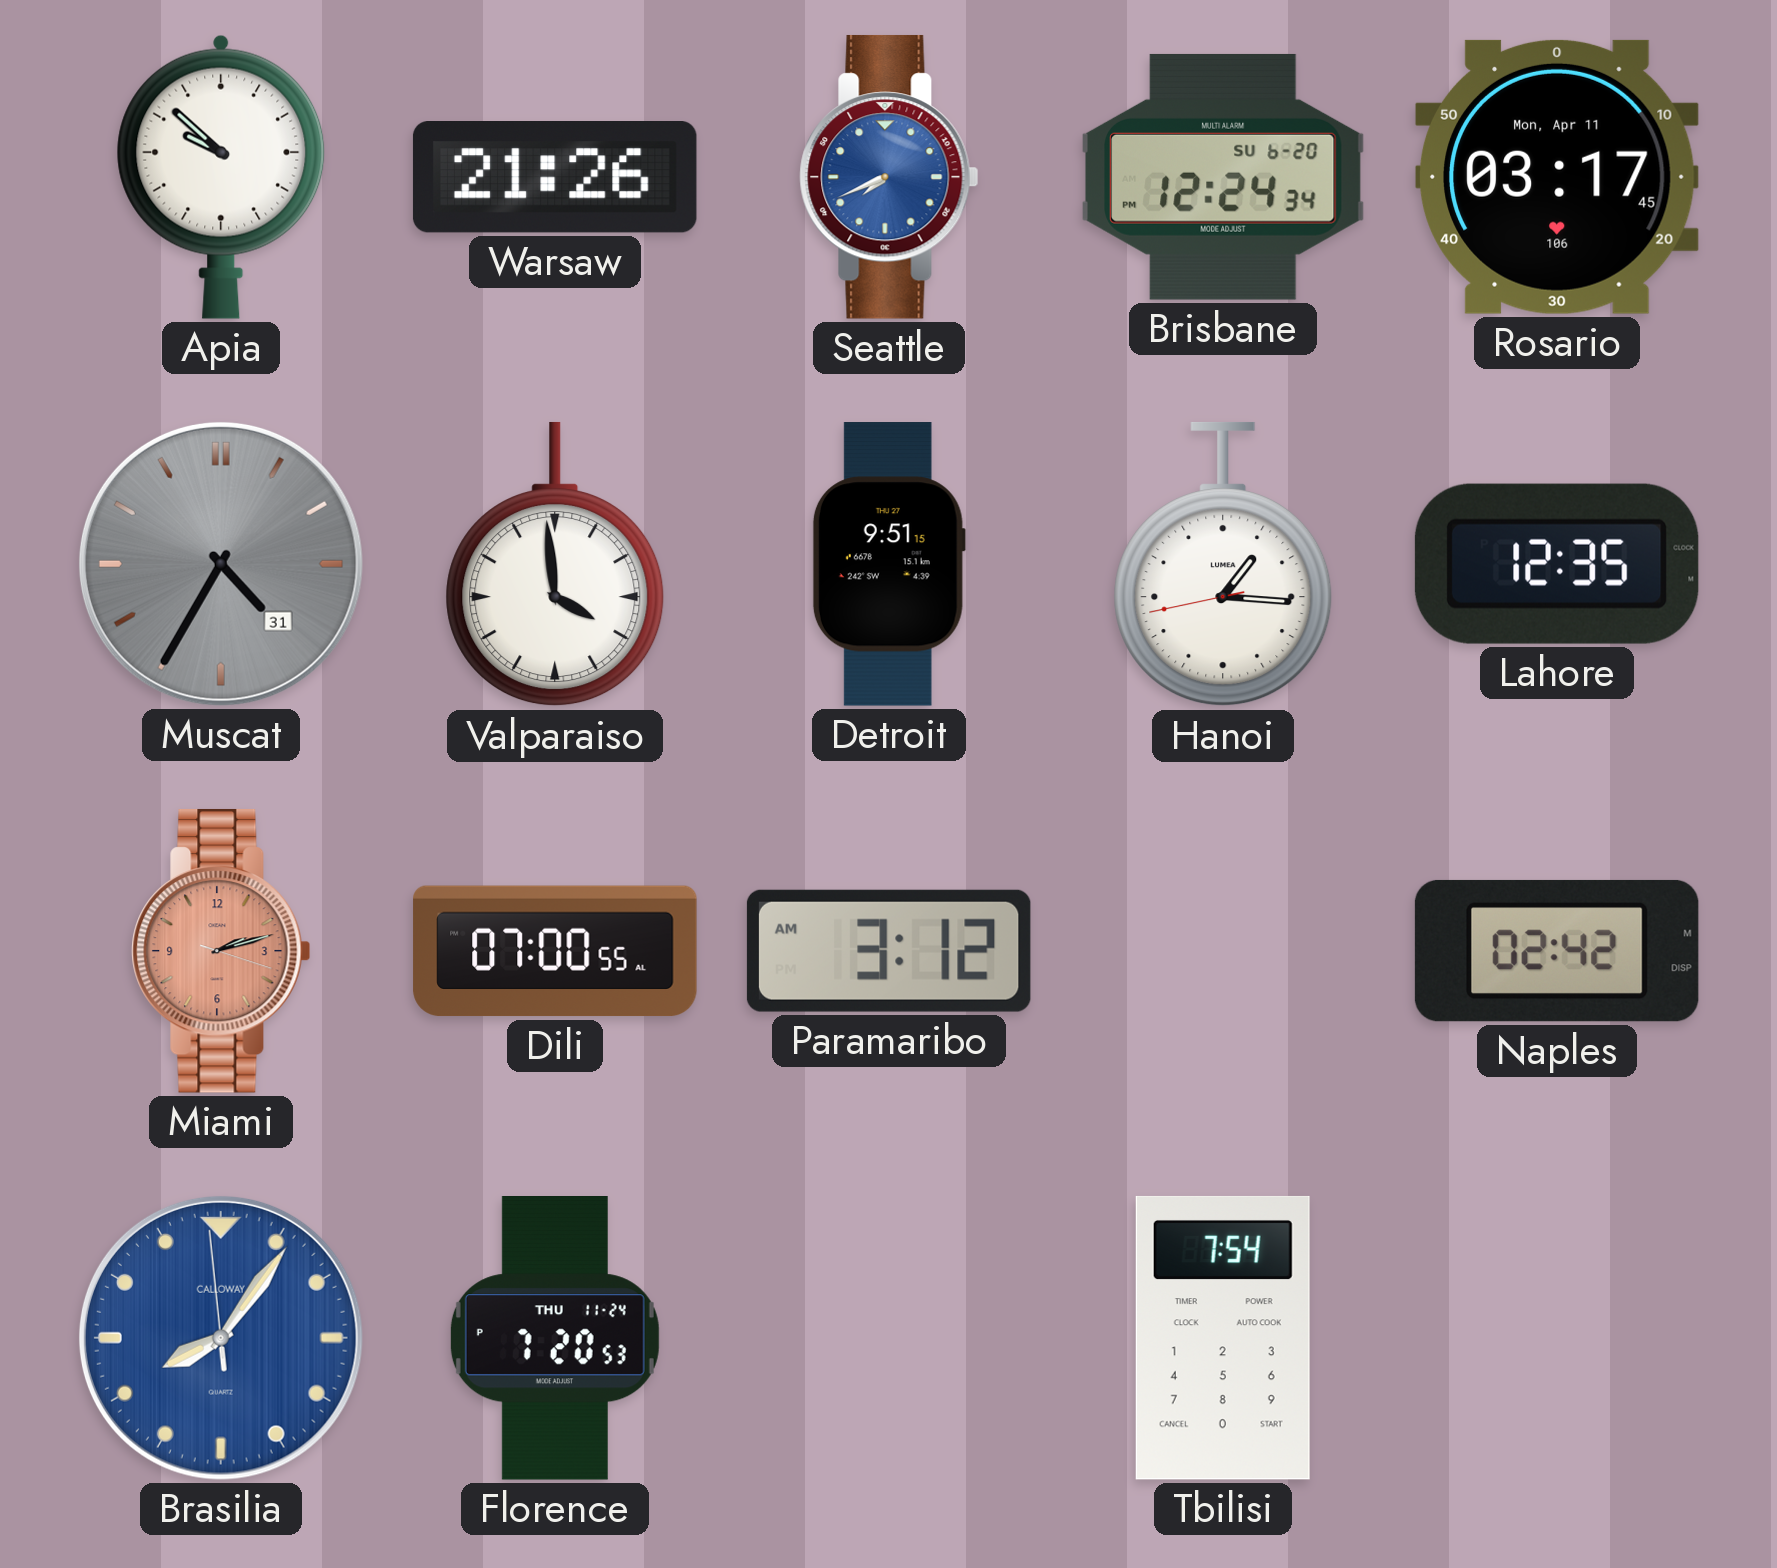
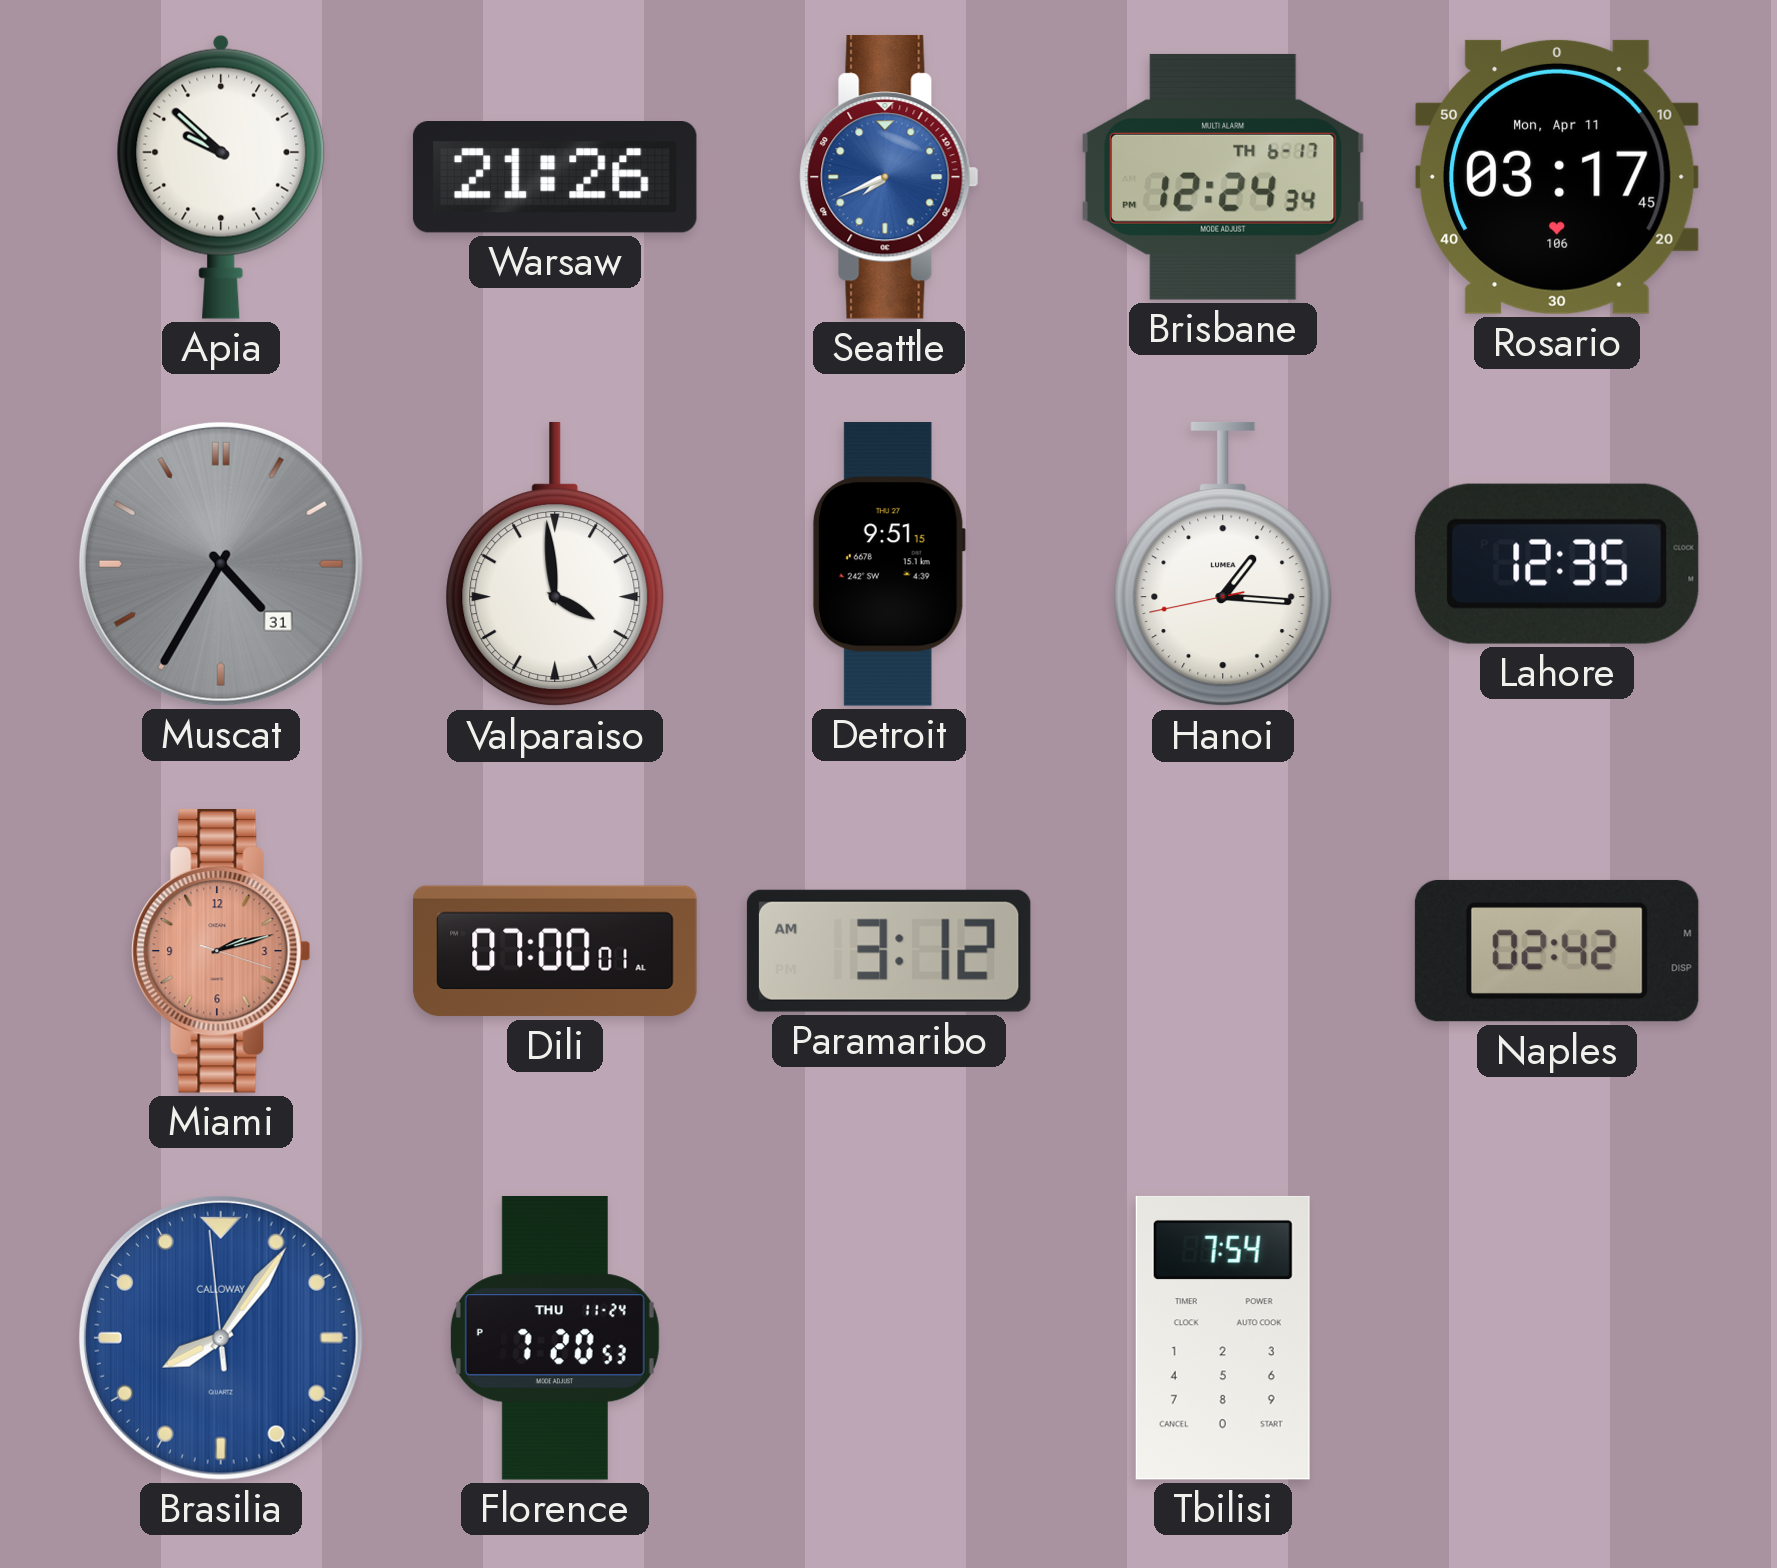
Brisbane date: SU 6-20 -> TH 6-17 (1223, 177)
Dili: 07:00:55 -> 07:00:01 (555, 951)
